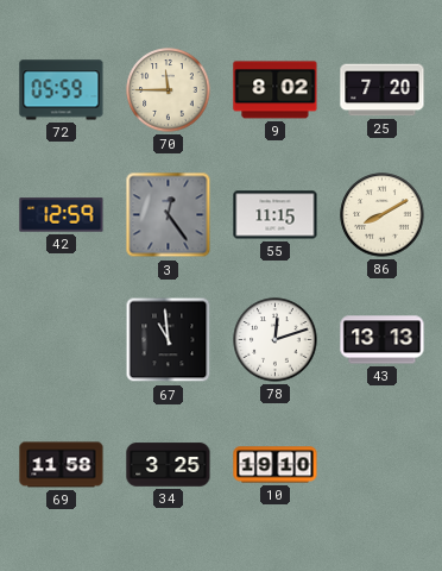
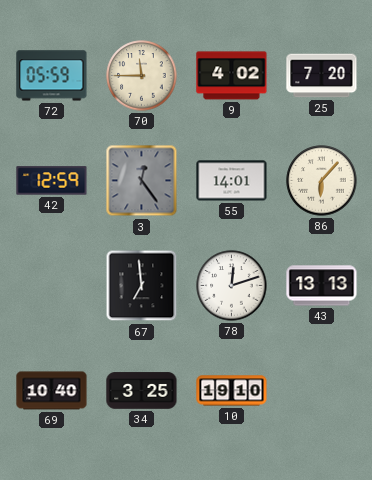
9: 8:02 -> 4:02 (232, 76)
55: 11:15 -> 14:01 (232, 181)
86: 8:10 -> 6:07 (322, 181)
67: 10:59 -> 6:59 (142, 286)
69: 11:58 -> 10:40 (52, 391)
